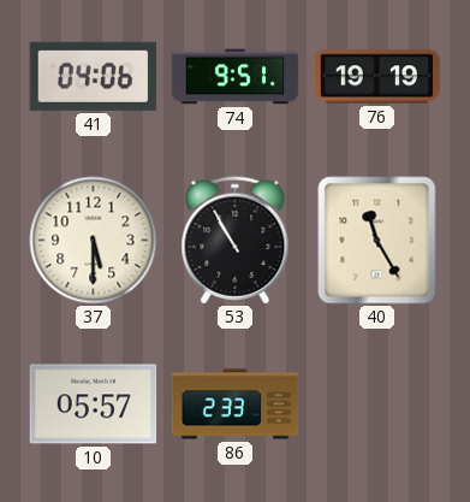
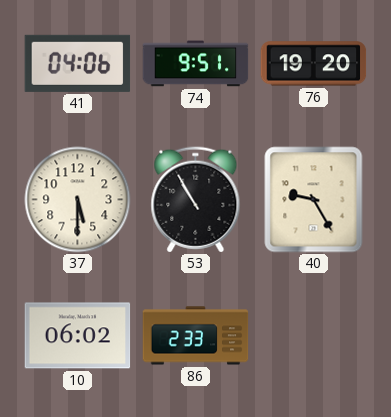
76: 19:19 -> 19:20 (314, 64)
40: 11:25 -> 9:25 (314, 200)
10: 05:57 -> 06:02 (78, 336)
